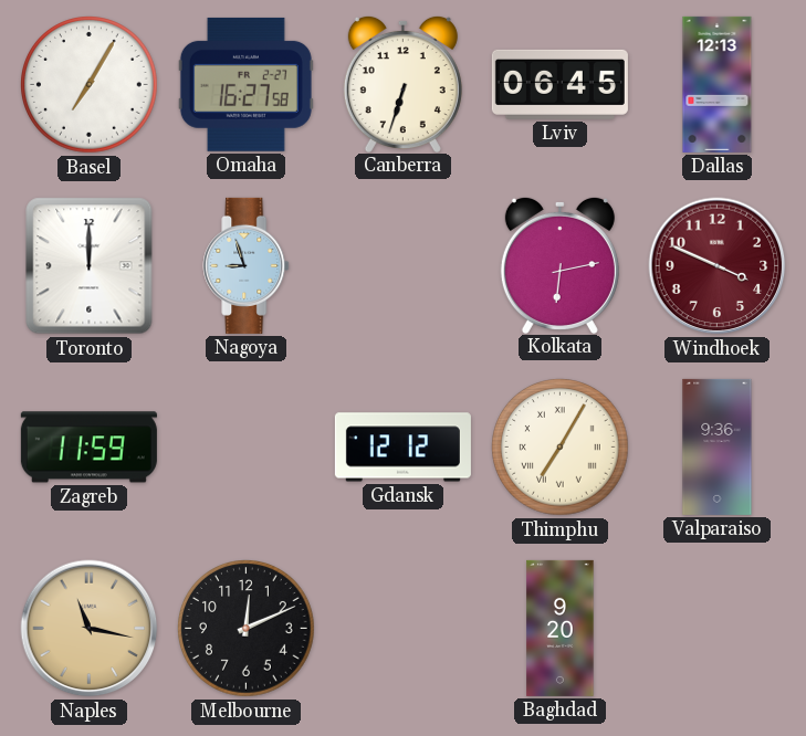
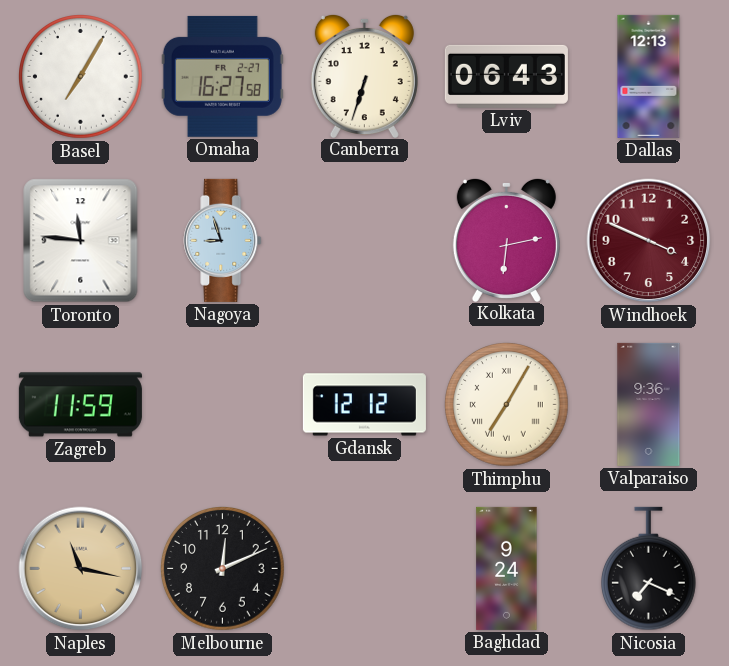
Lviv: 06:45 -> 06:43 (506, 76)
Toronto: 12:00 -> 11:46 (81, 241)
Baghdad: 9:20 -> 9:24 (507, 568)
Nicosia: none -> 7:19 (648, 569)
